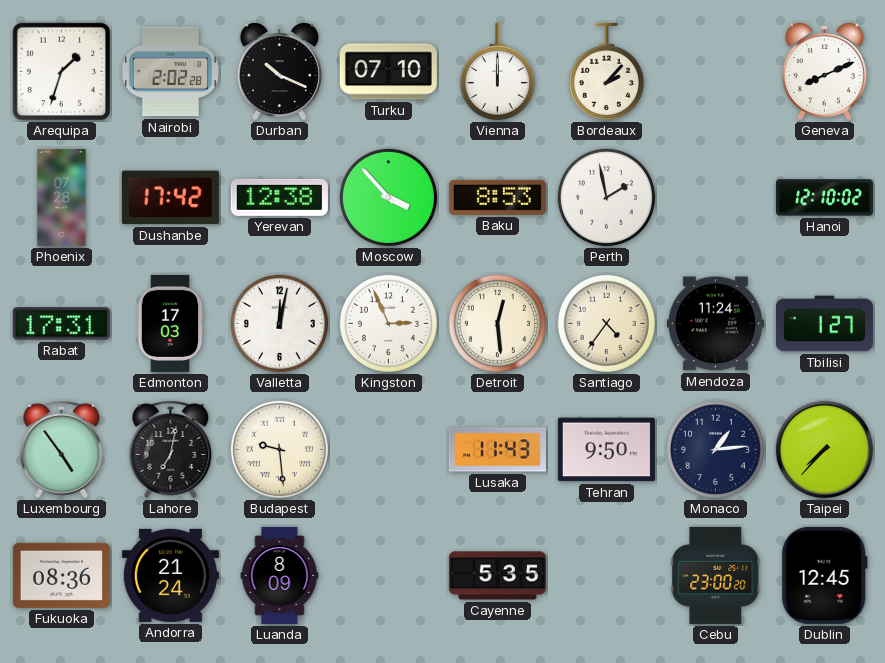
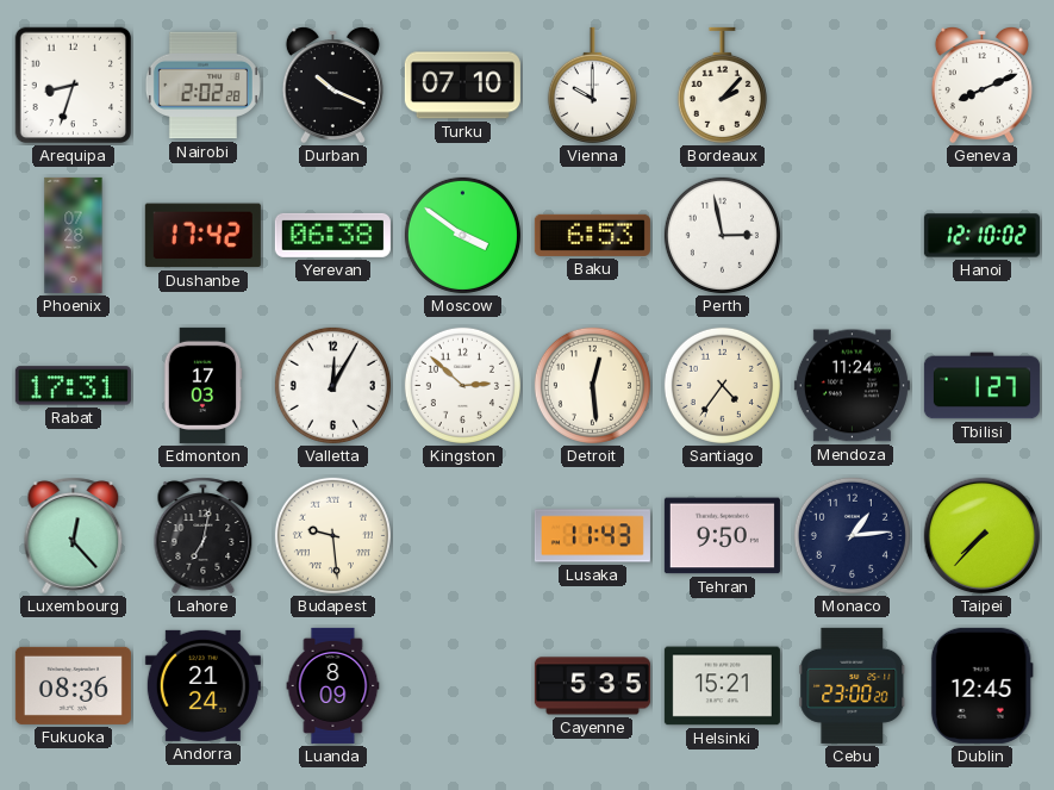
Arequipa: 1:33 -> 8:33 (74, 86)
Vienna: 12:00 -> 10:00 (592, 85)
Yerevan: 12:38 -> 06:38 (332, 235)
Moscow: 3:53 -> 3:51 (462, 235)
Baku: 8:53 -> 6:53 (592, 235)
Perth: 1:58 -> 2:58 (722, 235)
Valletta: 12:02 -> 12:05 (332, 385)
Kingston: 2:56 -> 2:52 (462, 385)
Luxembourg: 4:54 -> 12:23 (74, 536)
Helsinki: none -> 15:21 (722, 686)
